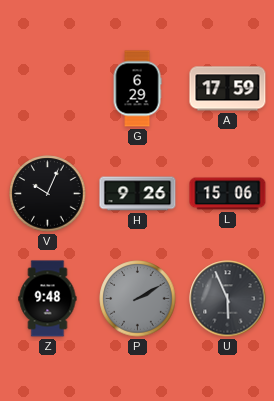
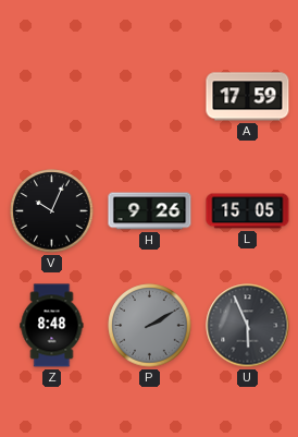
G: 6:29 -> none (137, 89)
L: 15:06 -> 15:05 (248, 211)
Z: 9:48 -> 8:48 (52, 326)
